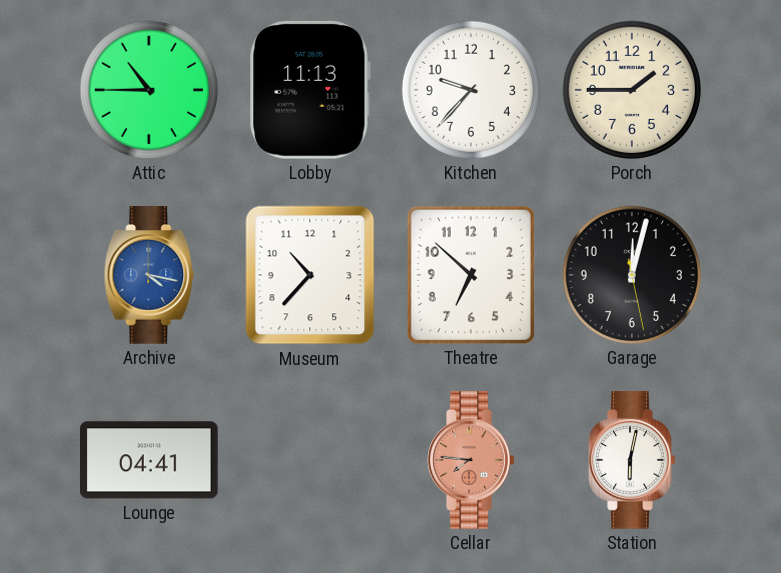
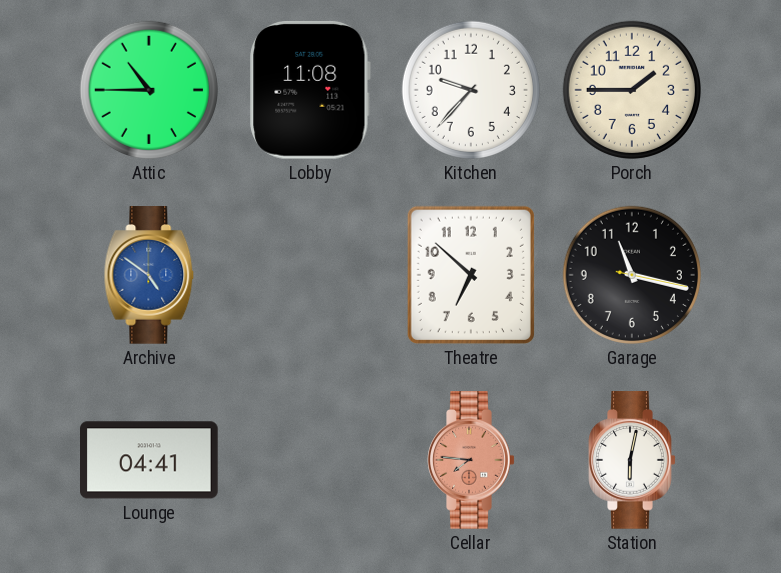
Lobby: 11:13 -> 11:08 (310, 90)
Archive: 4:17 -> 4:51 (149, 275)
Museum: 10:37 -> none (310, 275)
Garage: 12:02 -> 11:17 (632, 275)
